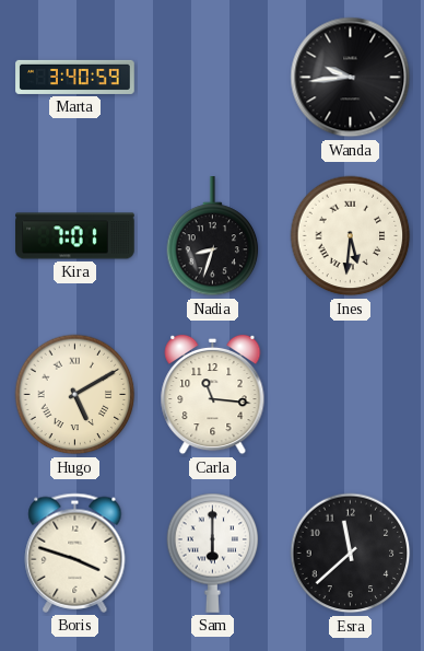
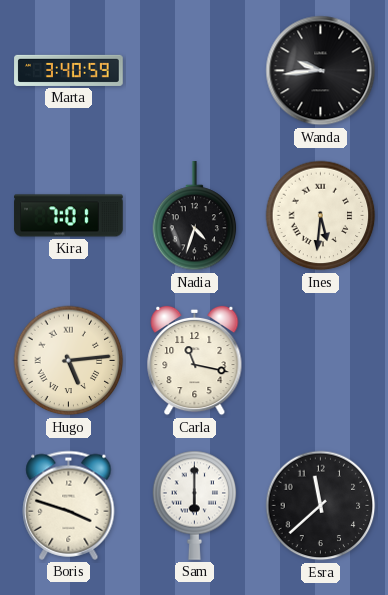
Nadia: 8:33 -> 4:33 (195, 216)
Hugo: 5:10 -> 5:14 (69, 361)
Carla: 11:16 -> 11:17 (195, 361)
